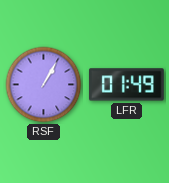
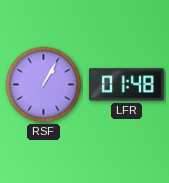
LFR: 01:49 -> 01:48 (126, 85)
